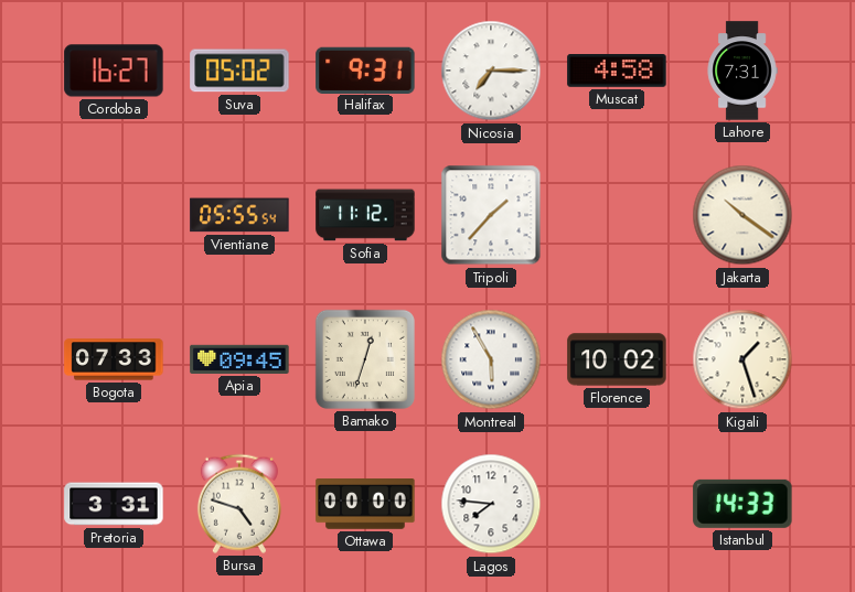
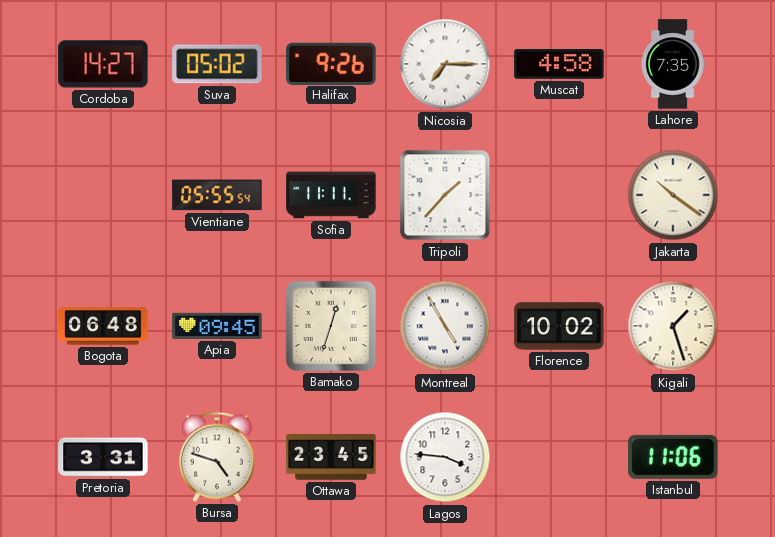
Cordoba: 16:27 -> 14:27 (103, 64)
Halifax: 9:31 -> 9:26 (331, 63)
Lahore: 7:31 -> 7:35 (673, 64)
Sofia: 11:12 -> 11:11 (331, 195)
Bogota: 07:33 -> 06:48 (103, 326)
Montreal: 5:55 -> 4:55 (445, 326)
Ottawa: 00:00 -> 23:45 (331, 457)
Lagos: 7:46 -> 3:46 (445, 457)
Istanbul: 14:33 -> 11:06 (673, 457)
